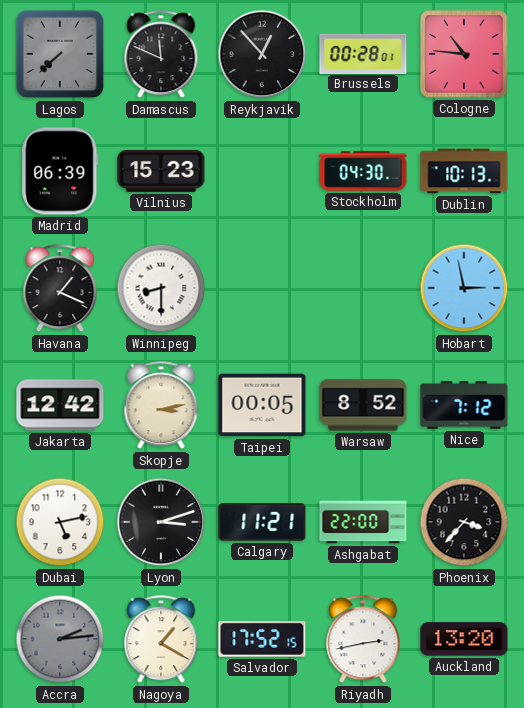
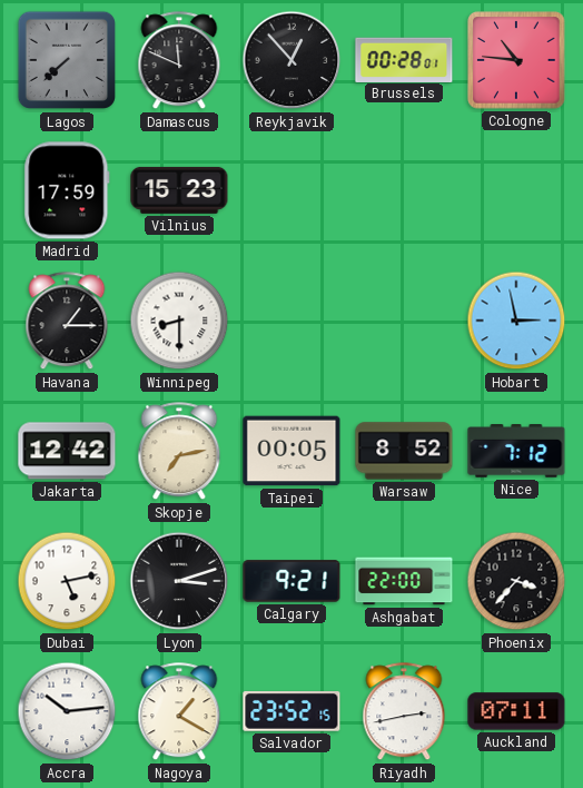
Madrid: 06:39 -> 17:59 (67, 190)
Stockholm: 04:30 -> none (363, 171)
Dublin: 10:13 -> none (464, 171)
Havana: 1:19 -> 1:15 (67, 322)
Skopje: 3:13 -> 7:13 (179, 452)
Calgary: 11:21 -> 9:21 (291, 581)
Accra: 2:14 -> 10:14 (67, 711)
Accra dial: grey -> white (67, 711)
Salvador: 17:52 -> 23:52 (291, 712)
Auckland: 13:20 -> 07:11 (516, 711)
